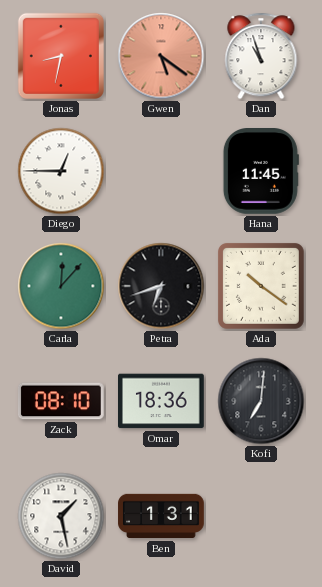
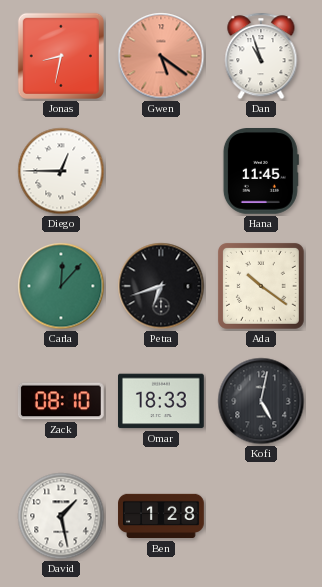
Omar: 18:36 -> 18:33 (162, 401)
Kofi: 7:01 -> 5:02 (261, 401)
Ben: 1:31 -> 1:28 (161, 516)
